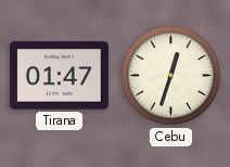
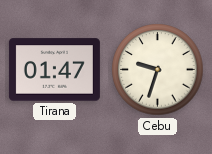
Cebu: 12:33 -> 9:33 (158, 70)
